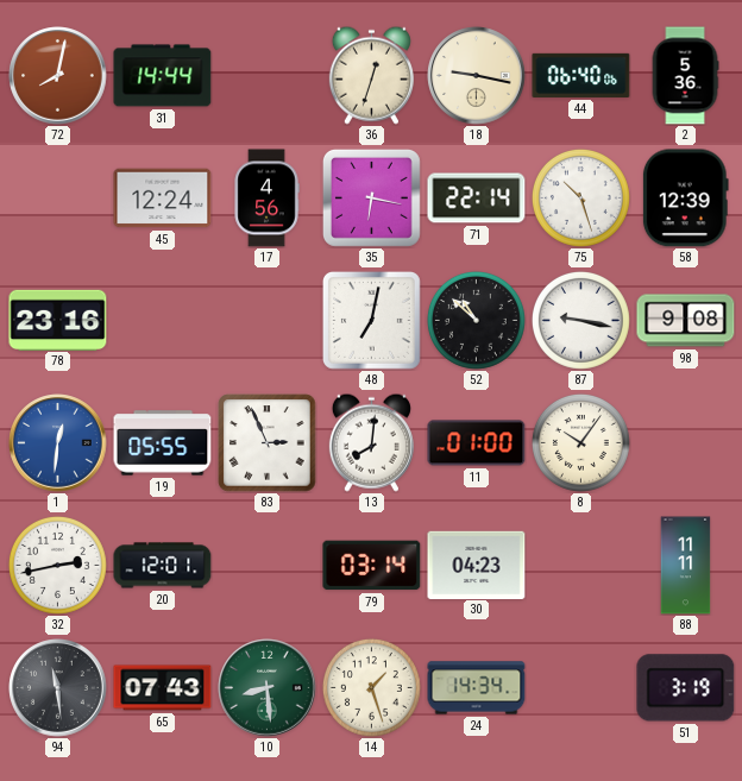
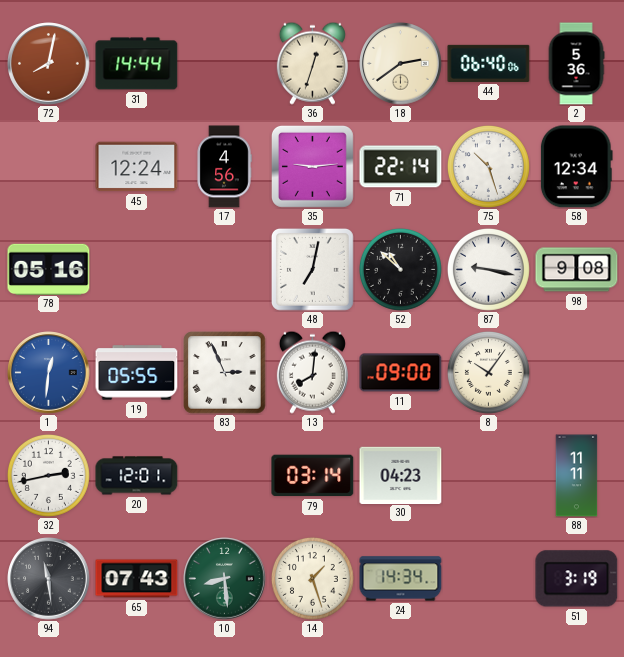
18: 9:17 -> 2:39 (401, 64)
35: 6:17 -> 9:14 (312, 166)
58: 12:39 -> 12:34 (576, 167)
78: 23:16 -> 05:16 (49, 269)
11: 01:00 -> 09:00 (401, 373)
